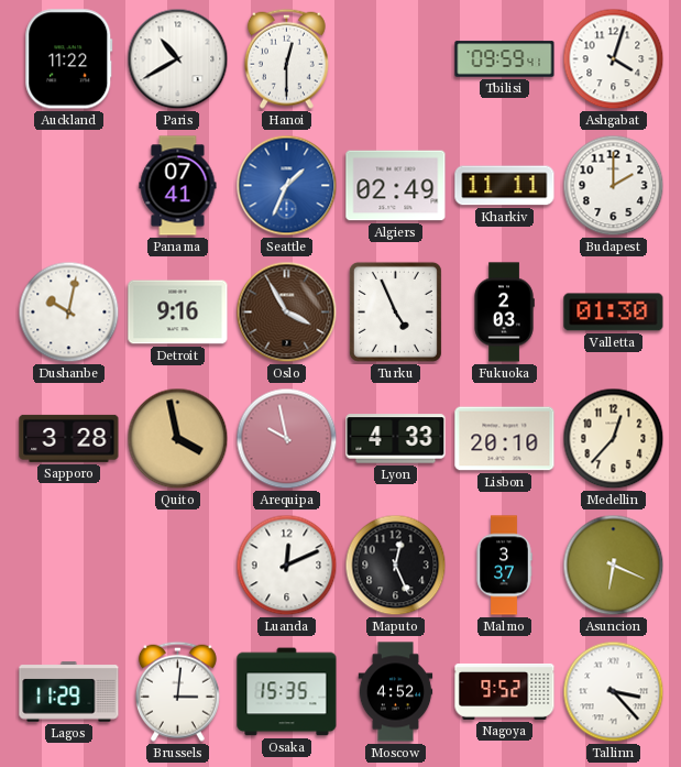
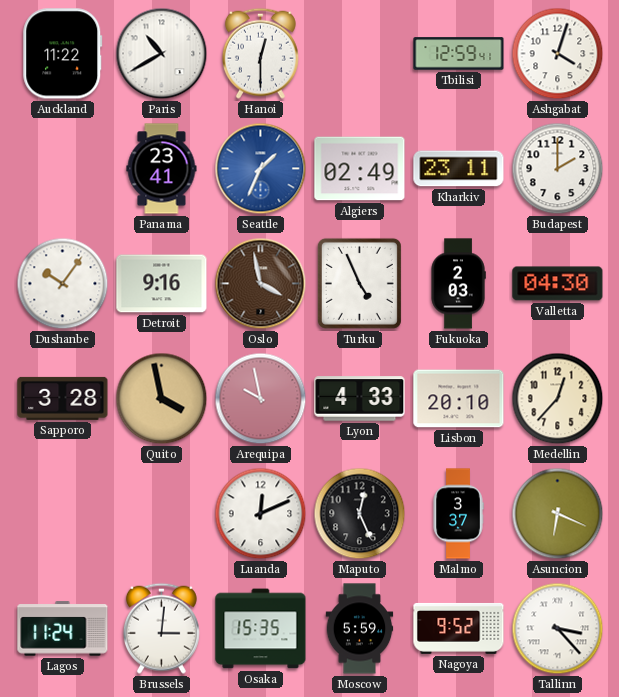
Tbilisi: 09:59 -> 12:59 (459, 54)
Panama: 07:41 -> 23:41 (162, 169)
Kharkiv: 11:11 -> 23:11 (459, 169)
Dushanbe: 10:02 -> 10:06 (63, 284)
Oslo: 3:55 -> 3:58 (261, 284)
Valletta: 01:30 -> 04:30 (558, 284)
Lagos: 11:29 -> 11:24 (63, 629)
Moscow: 4:52 -> 5:59 (360, 629)
